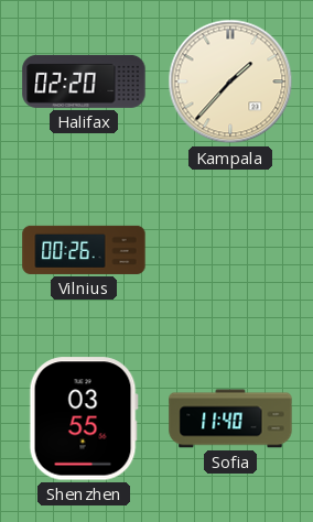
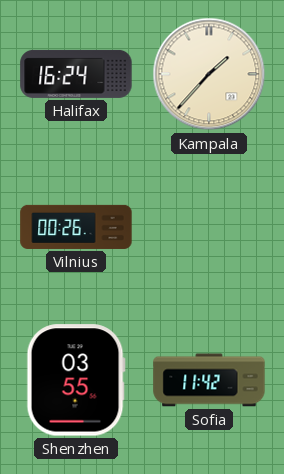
Halifax: 02:20 -> 16:24 (76, 74)
Sofia: 11:40 -> 11:42 (209, 380)
